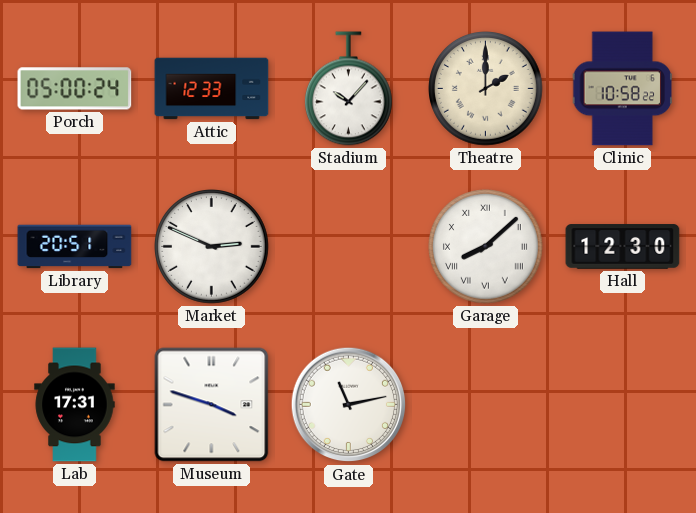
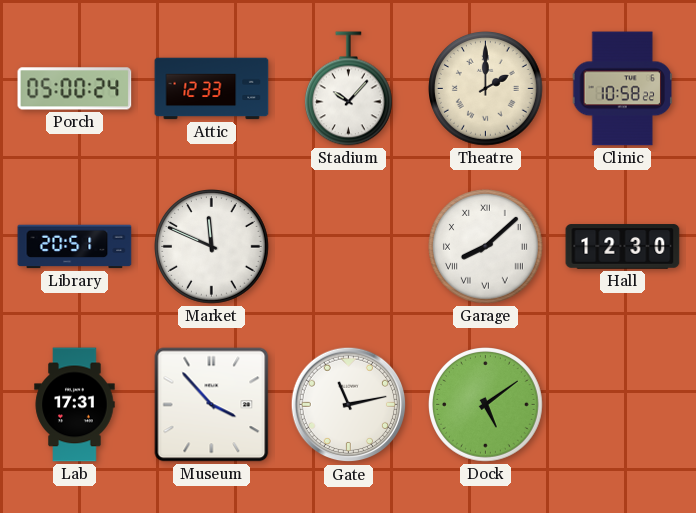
Market: 2:49 -> 11:49 (212, 247)
Museum: 3:48 -> 3:53 (212, 405)
Dock: none -> 5:09 (486, 405)
